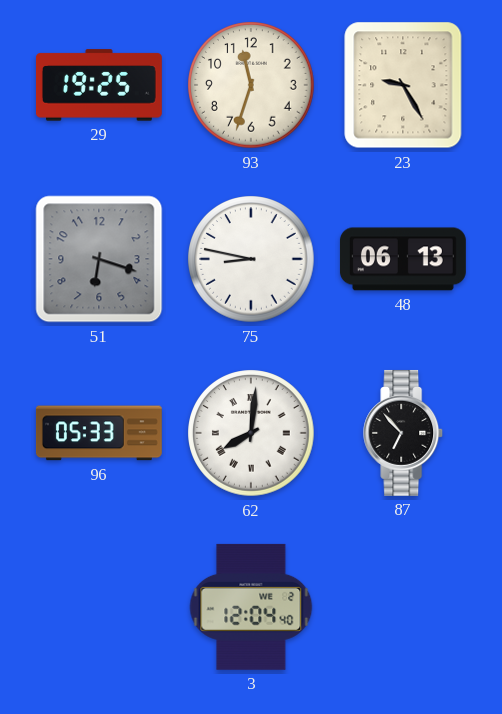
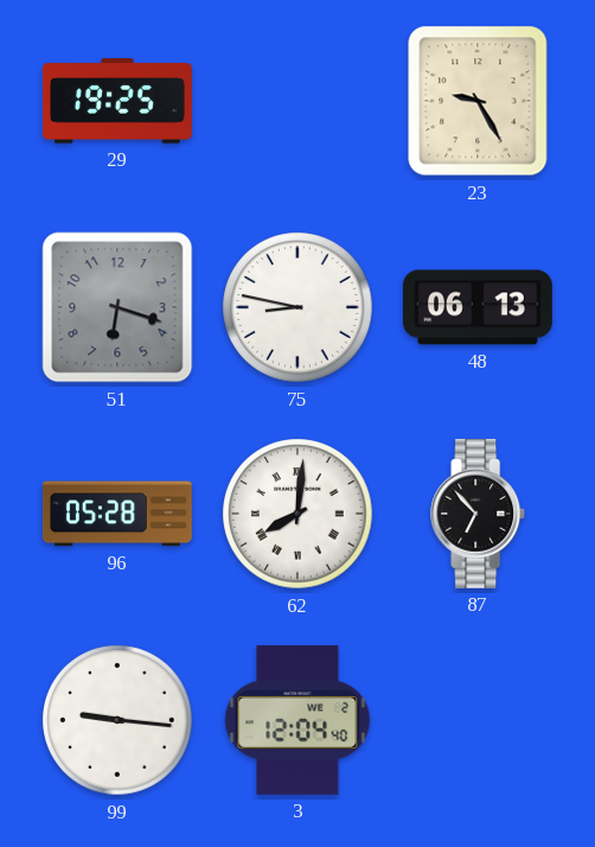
93: 11:33 -> none (251, 85)
96: 05:33 -> 05:28 (117, 514)
99: none -> 9:16 (117, 720)
